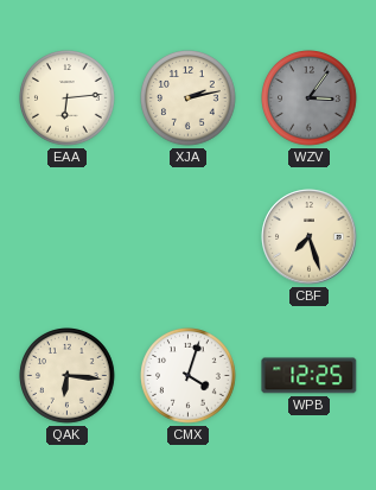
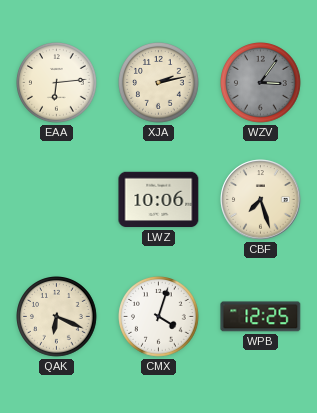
LWZ: none -> 10:06 (159, 200)
QAK: 6:16 -> 6:19 (57, 317)
